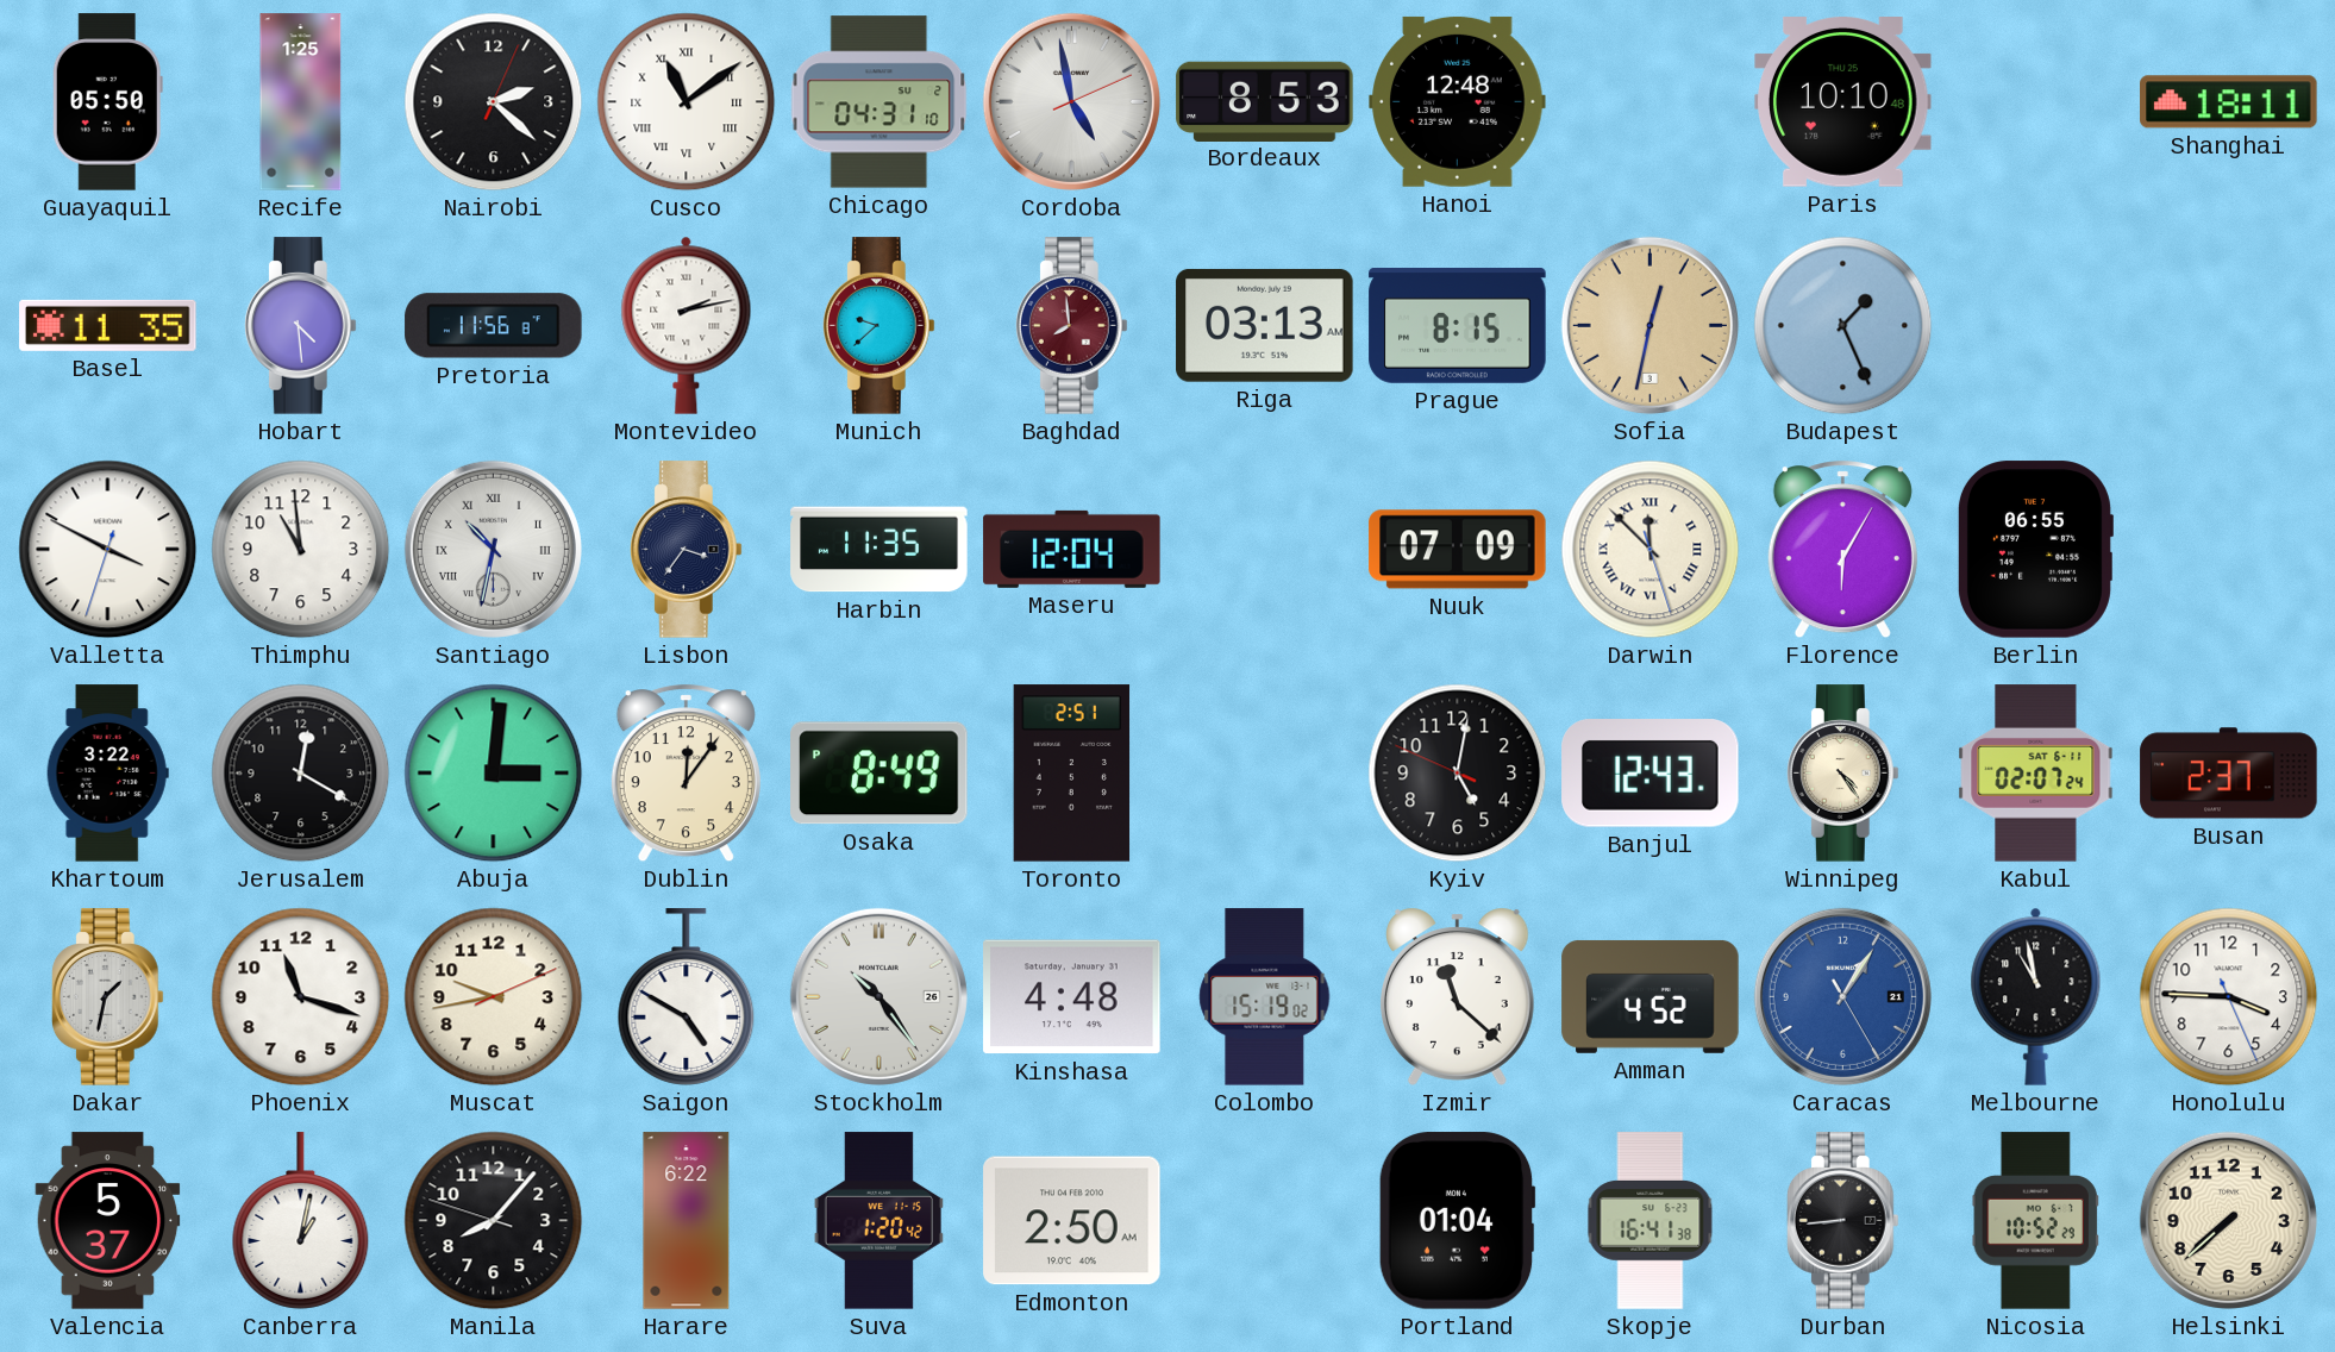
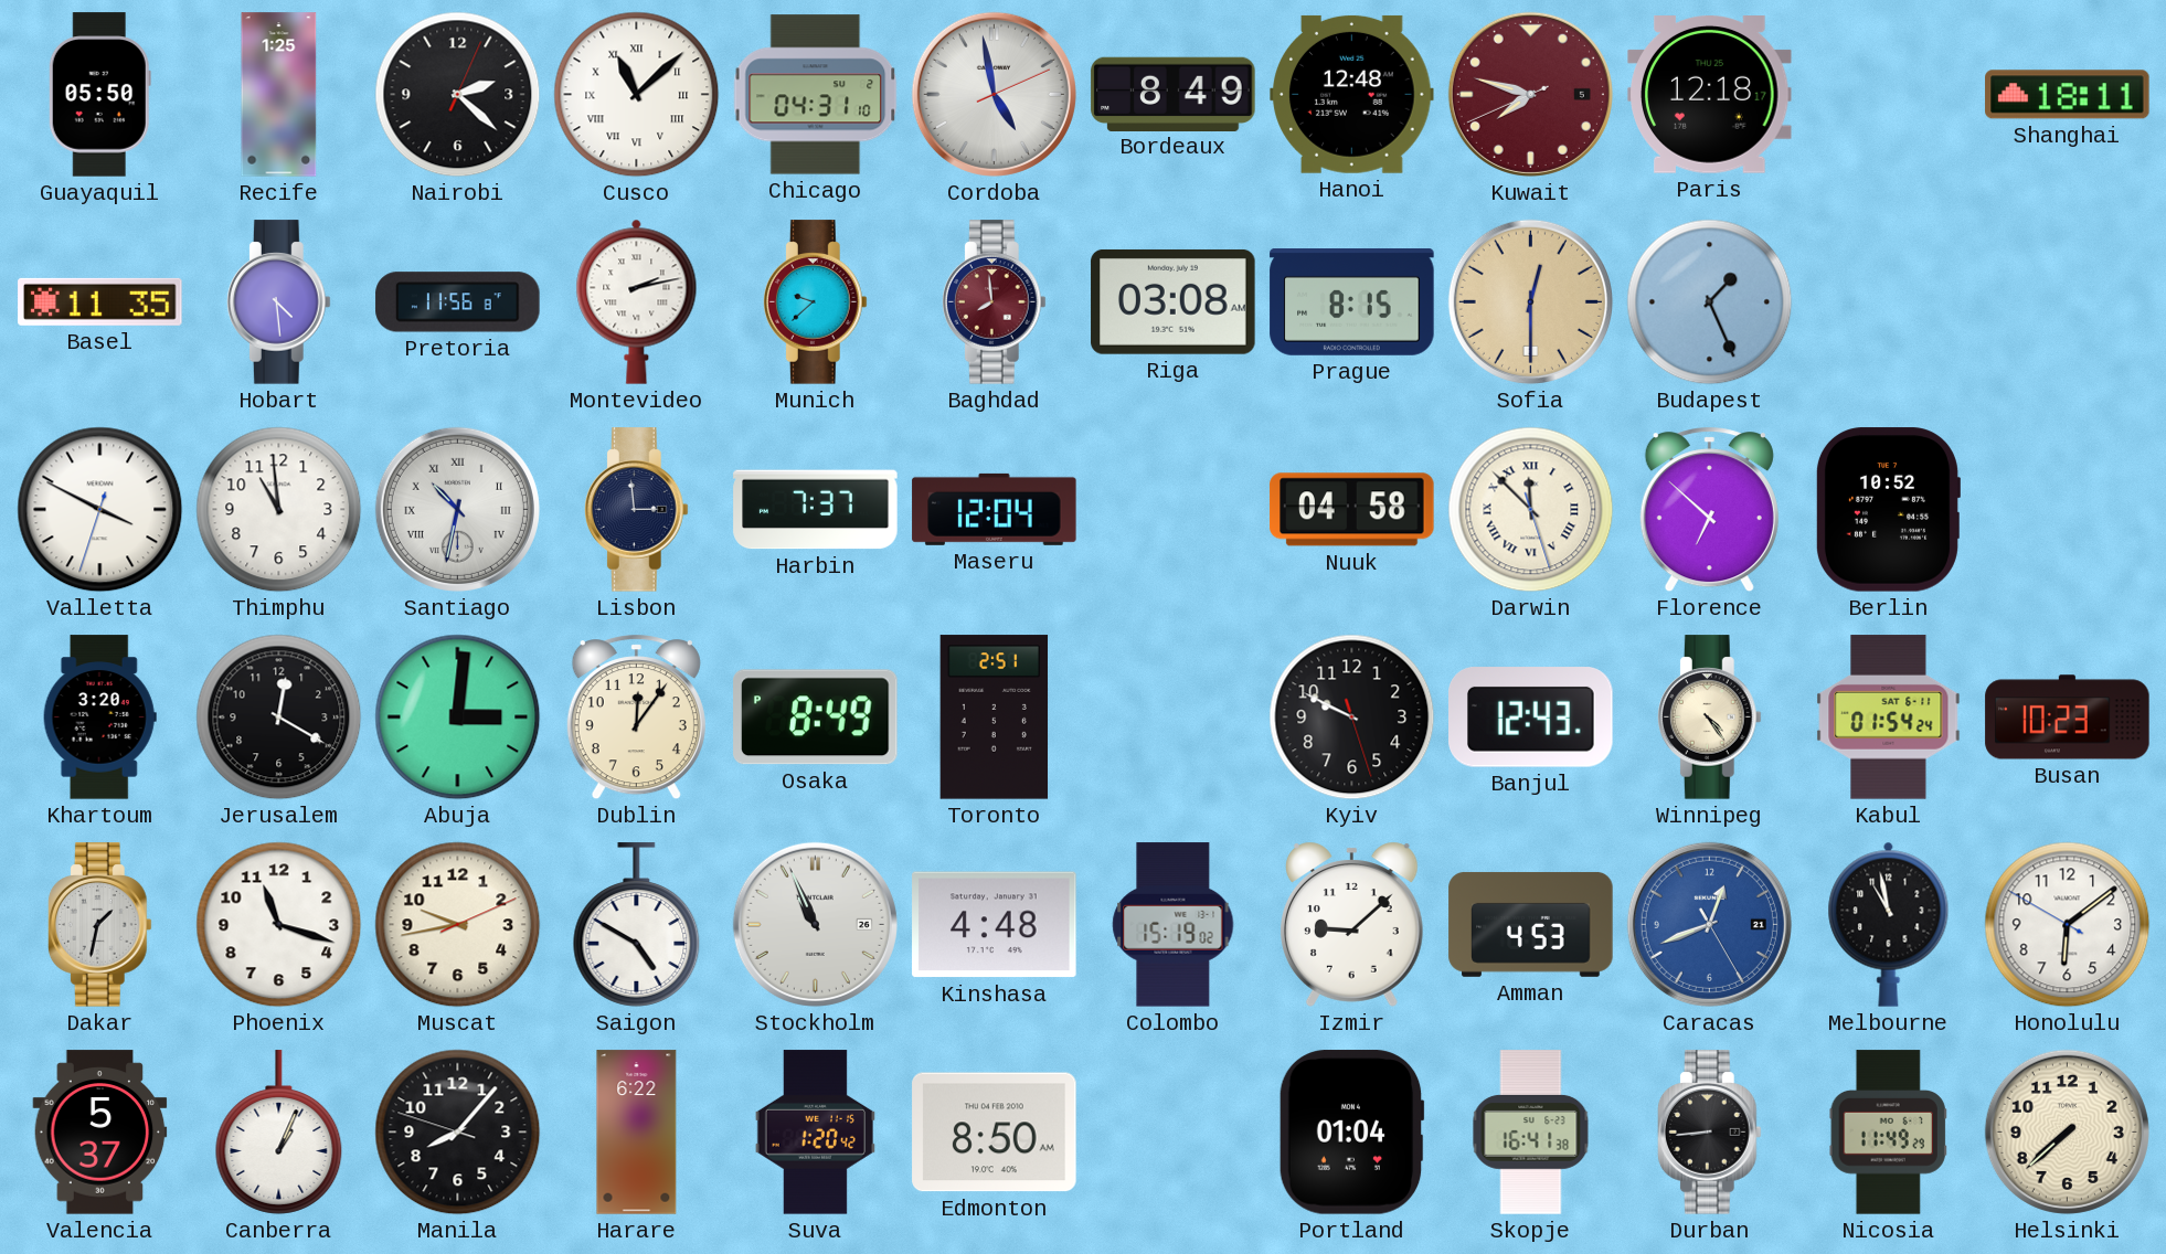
Cusco: 11:09 -> 11:08 (637, 95)
Bordeaux: 8:53 -> 8:49 (1174, 94)
Kuwait: none -> 7:47 (1530, 94)
Paris: 10:10 -> 12:18 (1710, 95)
Riga: 03:13 -> 03:08 (1174, 302)
Sofia: 12:32 -> 12:30 (1530, 301)
Lisbon: 3:36 -> 2:59 (636, 510)
Harbin: 11:35 -> 7:37 (816, 510)
Nuuk: 07:09 -> 04:58 (1352, 510)
Florence: 6:05 -> 6:52 (1709, 510)
Berlin: 06:55 -> 10:52 (1888, 510)
Khartoum: 3:22 -> 3:20 (99, 718)
Kyiv: 5:01 -> 9:49 (1352, 718)
Kabul: 02:07 -> 01:54 (1889, 718)
Busan: 2:37 -> 10:23 (2068, 718)
Stockholm: 10:24 -> 10:56 (815, 924)
Izmir: 11:22 -> 9:08 (1351, 924)
Amman: 4:52 -> 4:53 (1531, 924)
Caracas: 1:05 -> 12:41 (1709, 924)
Honolulu: 3:45 -> 6:08 (2068, 925)
Canberra: 1:02 -> 1:04 (279, 1133)
Edmonton: 2:50 -> 8:50 (995, 1133)
Nicosia: 10:52 -> 11:49 (1888, 1133)
